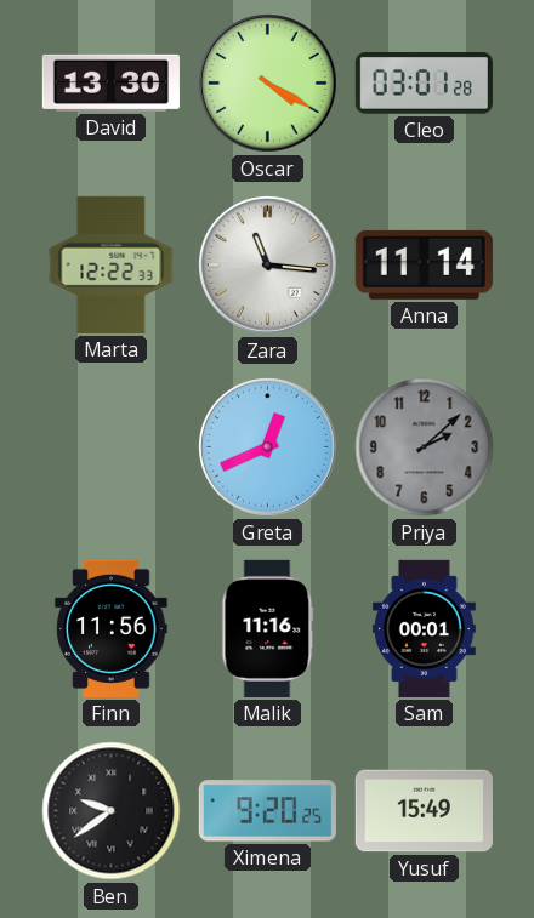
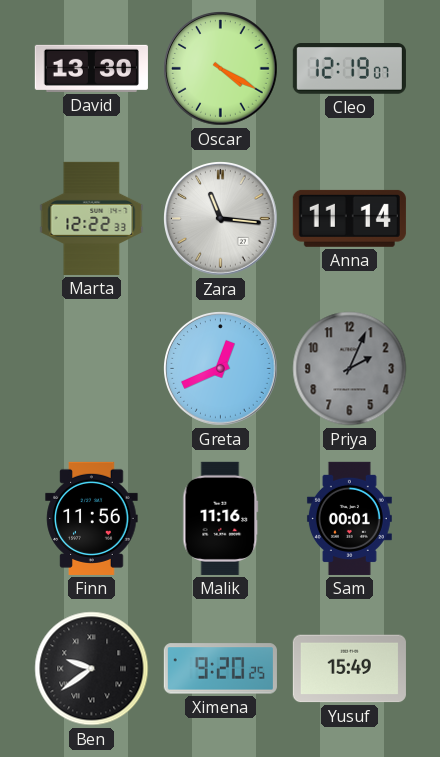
Cleo: 03:01 -> 12:19 (349, 69)
Priya: 2:08 -> 2:04 (350, 369)
